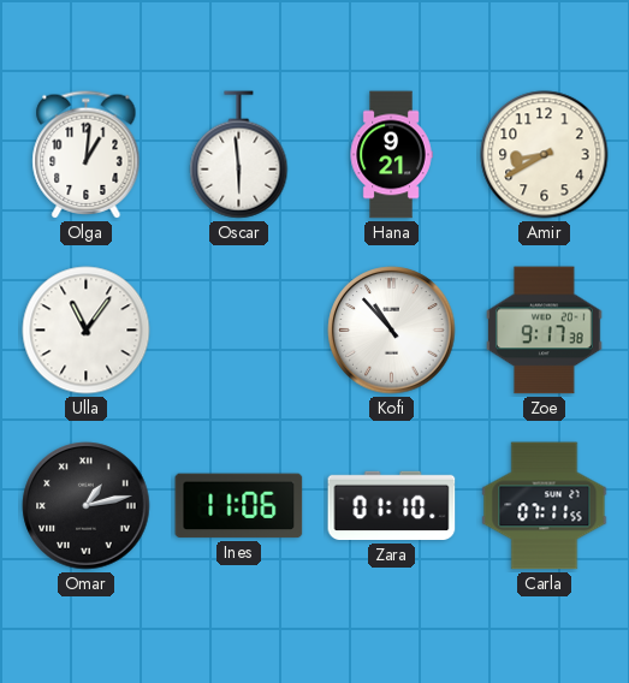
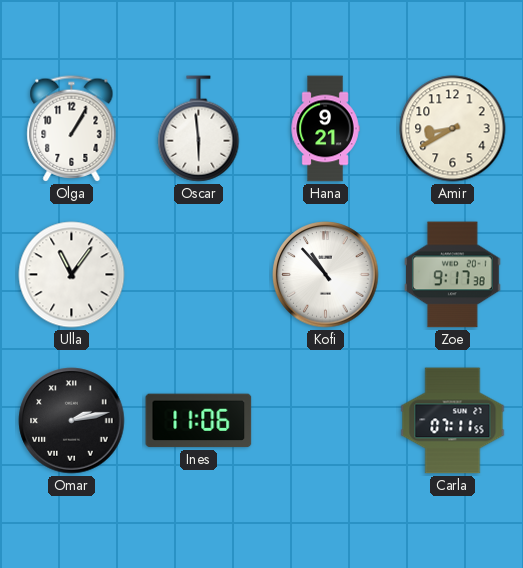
Olga: 1:01 -> 1:05 (72, 129)
Omar: 1:13 -> 2:13 (72, 421)
Zara: 01:10 -> none (392, 506)
